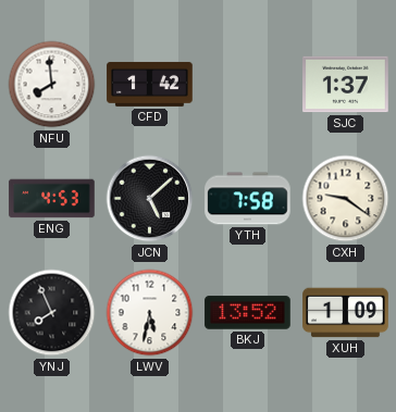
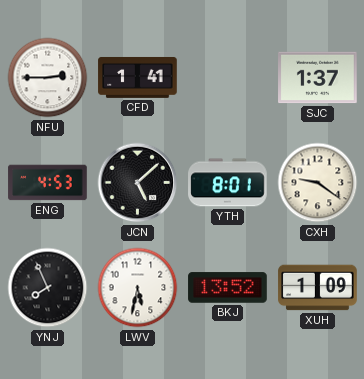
NFU: 7:59 -> 2:45 (48, 78)
CFD: 1:42 -> 1:41 (138, 77)
YTH: 7:58 -> 8:01 (228, 183)
